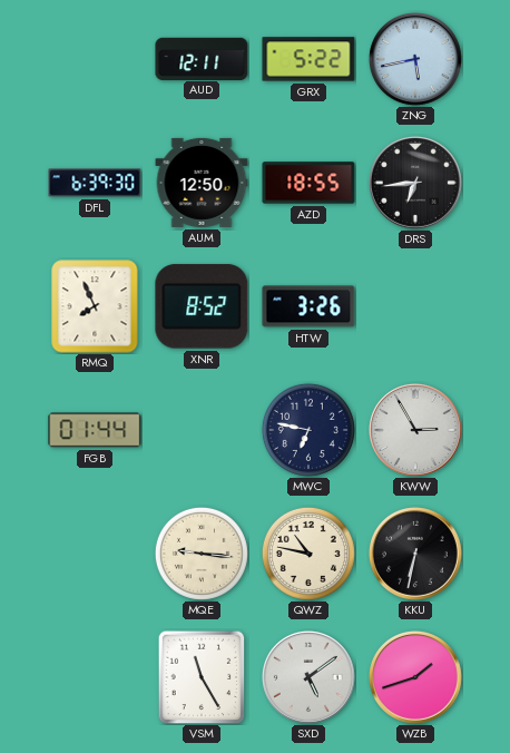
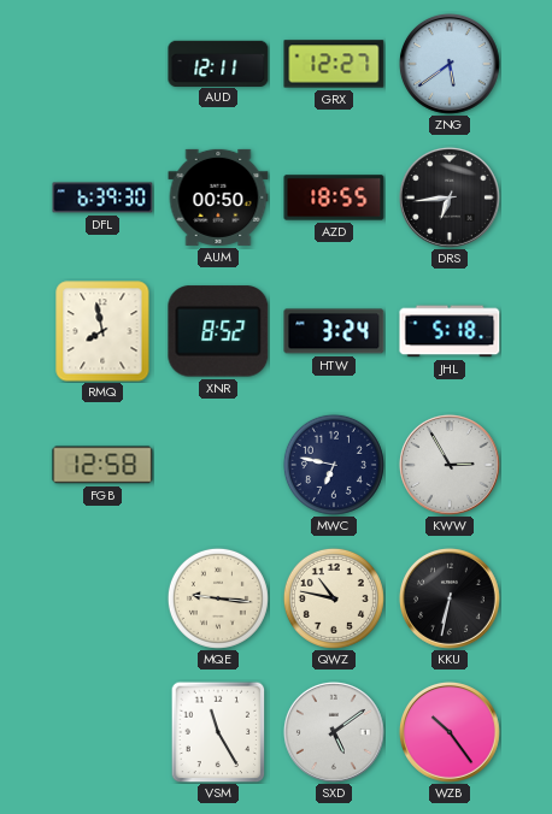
GRX: 5:22 -> 12:27 (334, 64)
ZNG: 5:43 -> 5:39 (450, 64)
AUM: 12:50 -> 00:50 (218, 197)
RMQ: 7:56 -> 7:58 (102, 331)
HTW: 3:26 -> 3:24 (334, 331)
JHL: none -> 5:18 (450, 331)
FGB: 01:44 -> 12:58 (102, 465)
WZB: 1:42 -> 10:24 (450, 732)
